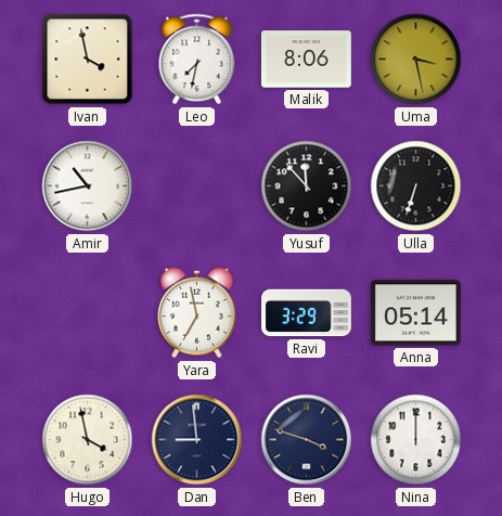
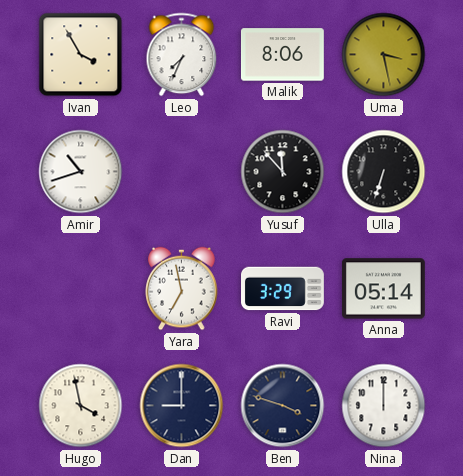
Ivan: 3:58 -> 3:55 (81, 55)
Leo: 7:32 -> 7:34 (182, 55)
Amir: 10:43 -> 10:42 (81, 172)
Dan: 8:59 -> 9:00 (182, 406)
